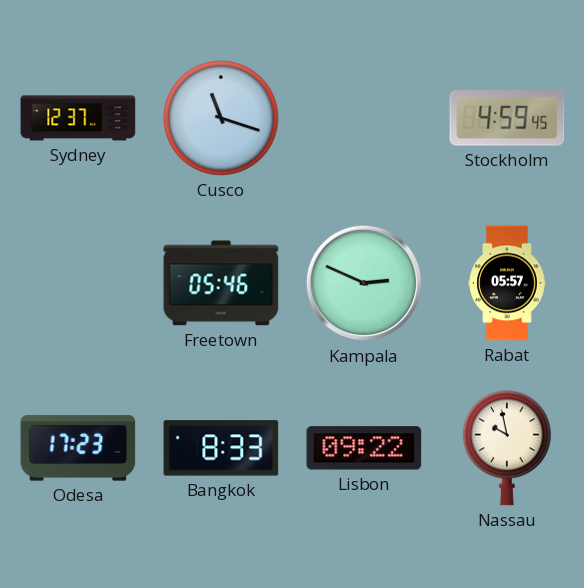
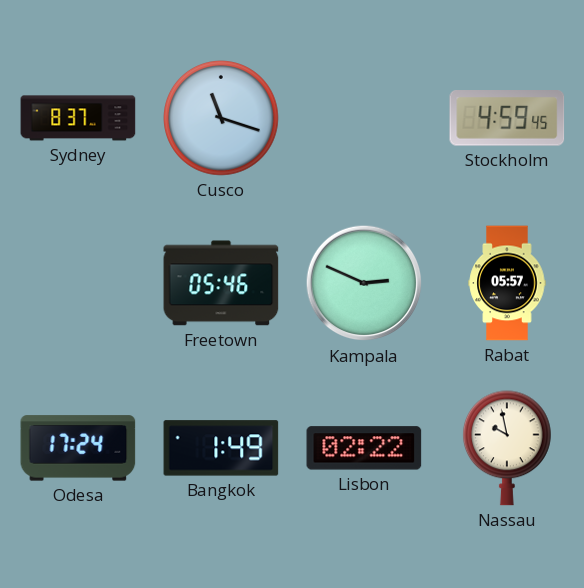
Sydney: 12:37 -> 8:37 (78, 118)
Odesa: 17:23 -> 17:24 (78, 448)
Bangkok: 8:33 -> 1:49 (221, 448)
Lisbon: 09:22 -> 02:22 (364, 448)
